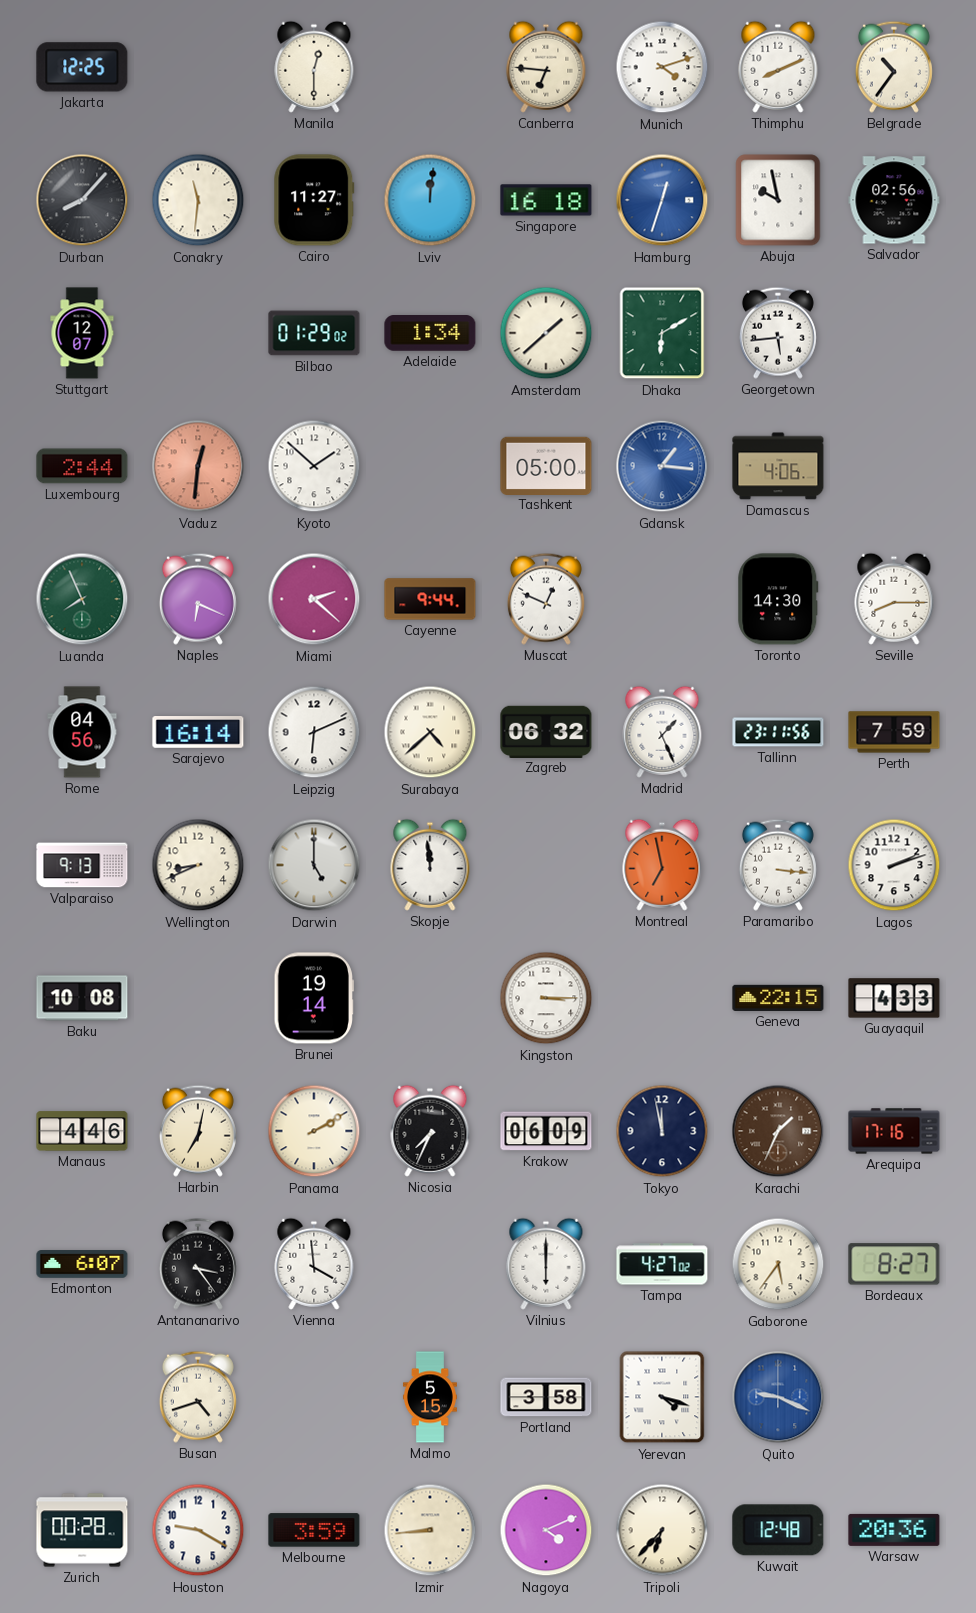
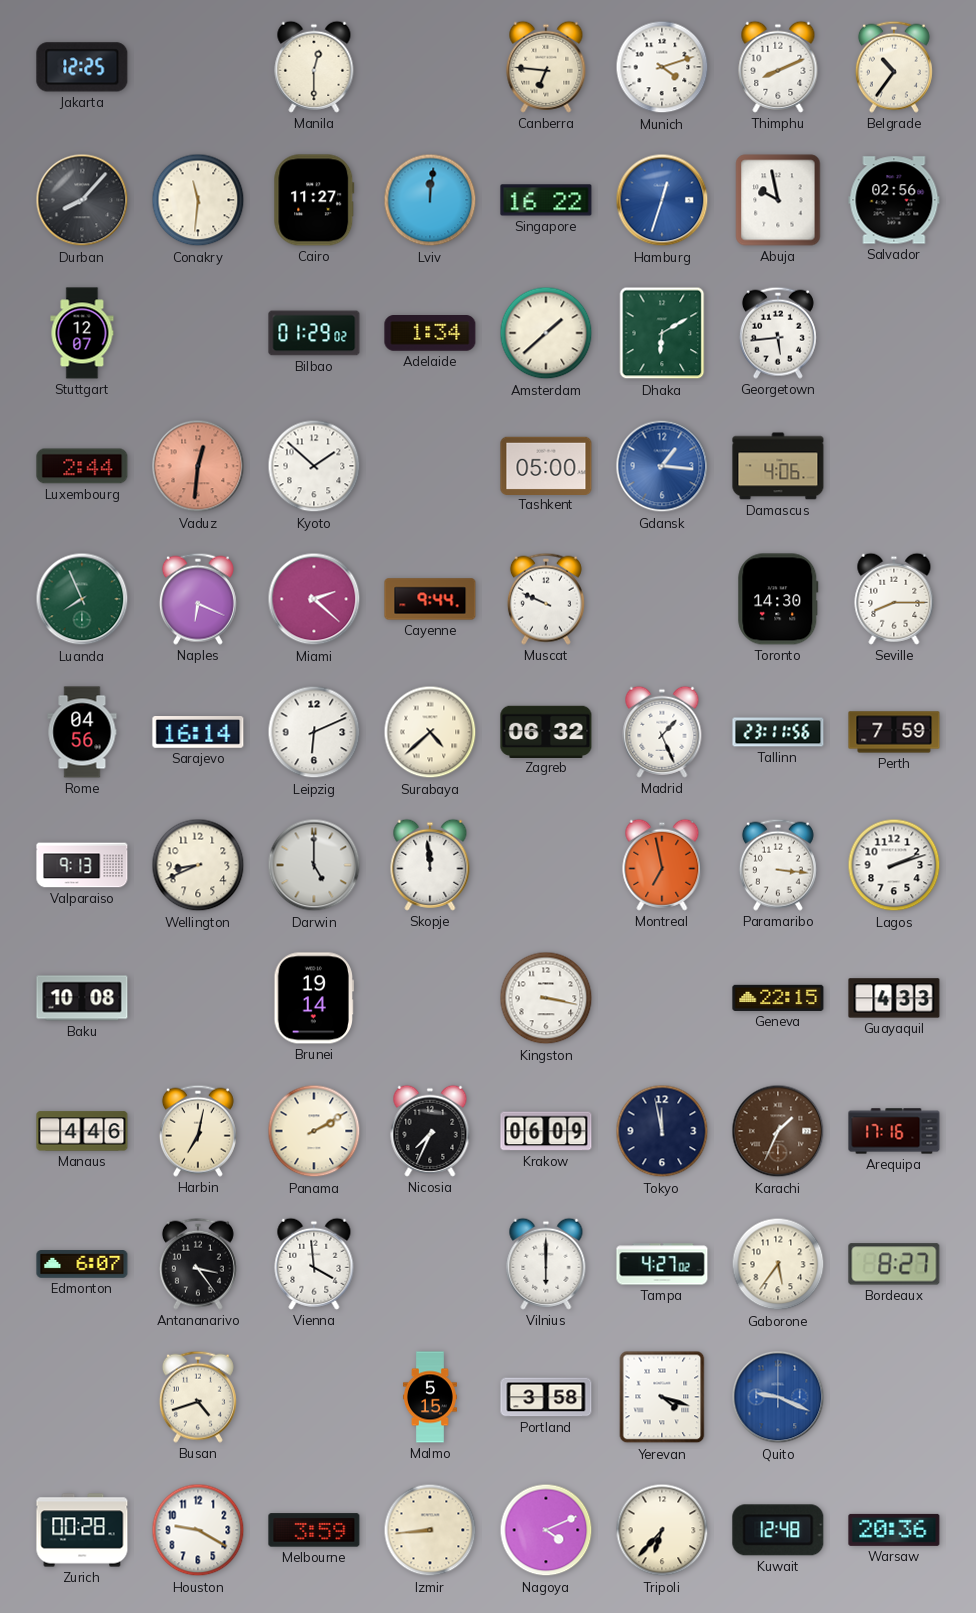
Singapore: 16:18 -> 16:22 (546, 200)
Muscat: 12:49 -> 9:49 (546, 599)
Kingston: 3:15 -> 3:17 (546, 998)
